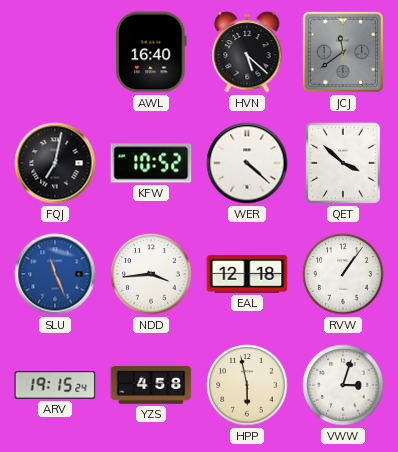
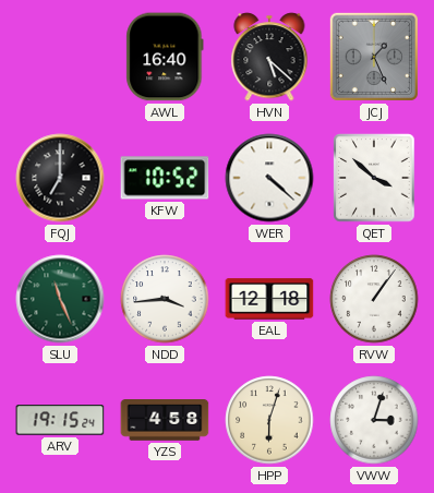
JCJ: 11:39 -> 1:26 (374, 57)
FQJ: 7:02 -> 7:00 (60, 178)
SLU dial: blue -> green (60, 299)
HPP: 5:58 -> 6:03 (269, 420)
